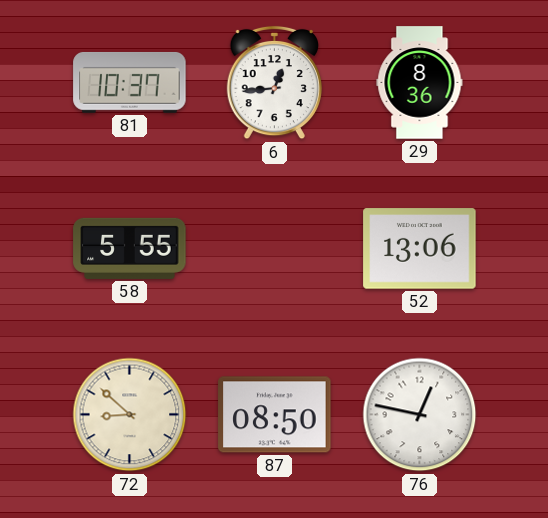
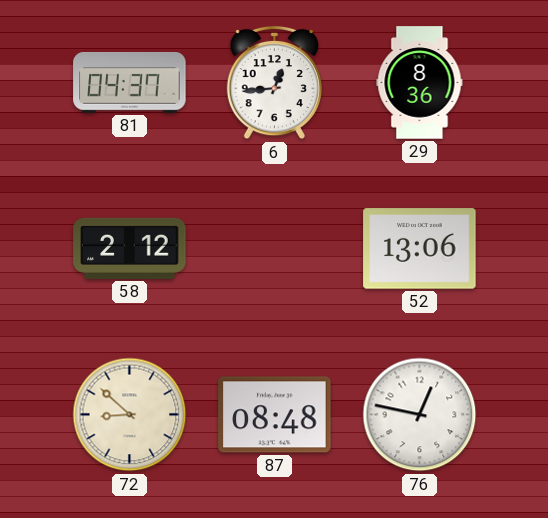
81: 10:37 -> 04:37 (130, 82)
58: 5:55 -> 2:12 (130, 248)
87: 08:50 -> 08:48 (275, 415)
